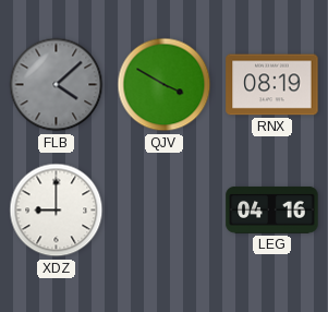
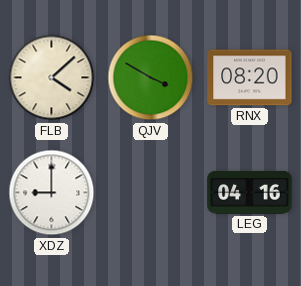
FLB dial: grey -> cream (52, 78)
RNX: 08:19 -> 08:20 (250, 78)
